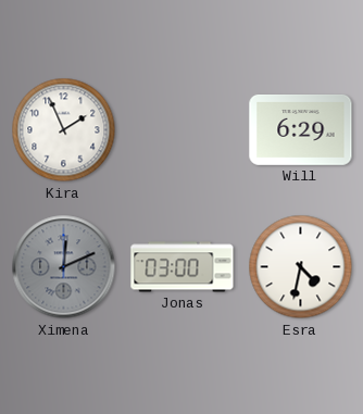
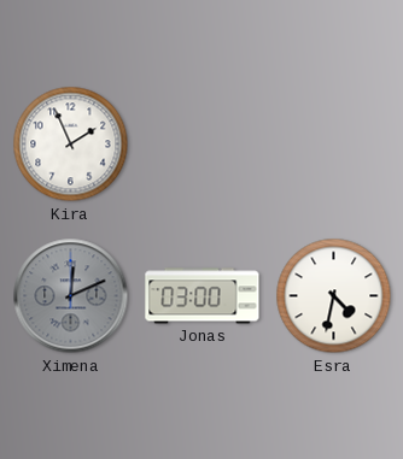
Will: 6:29 -> none (301, 129)
